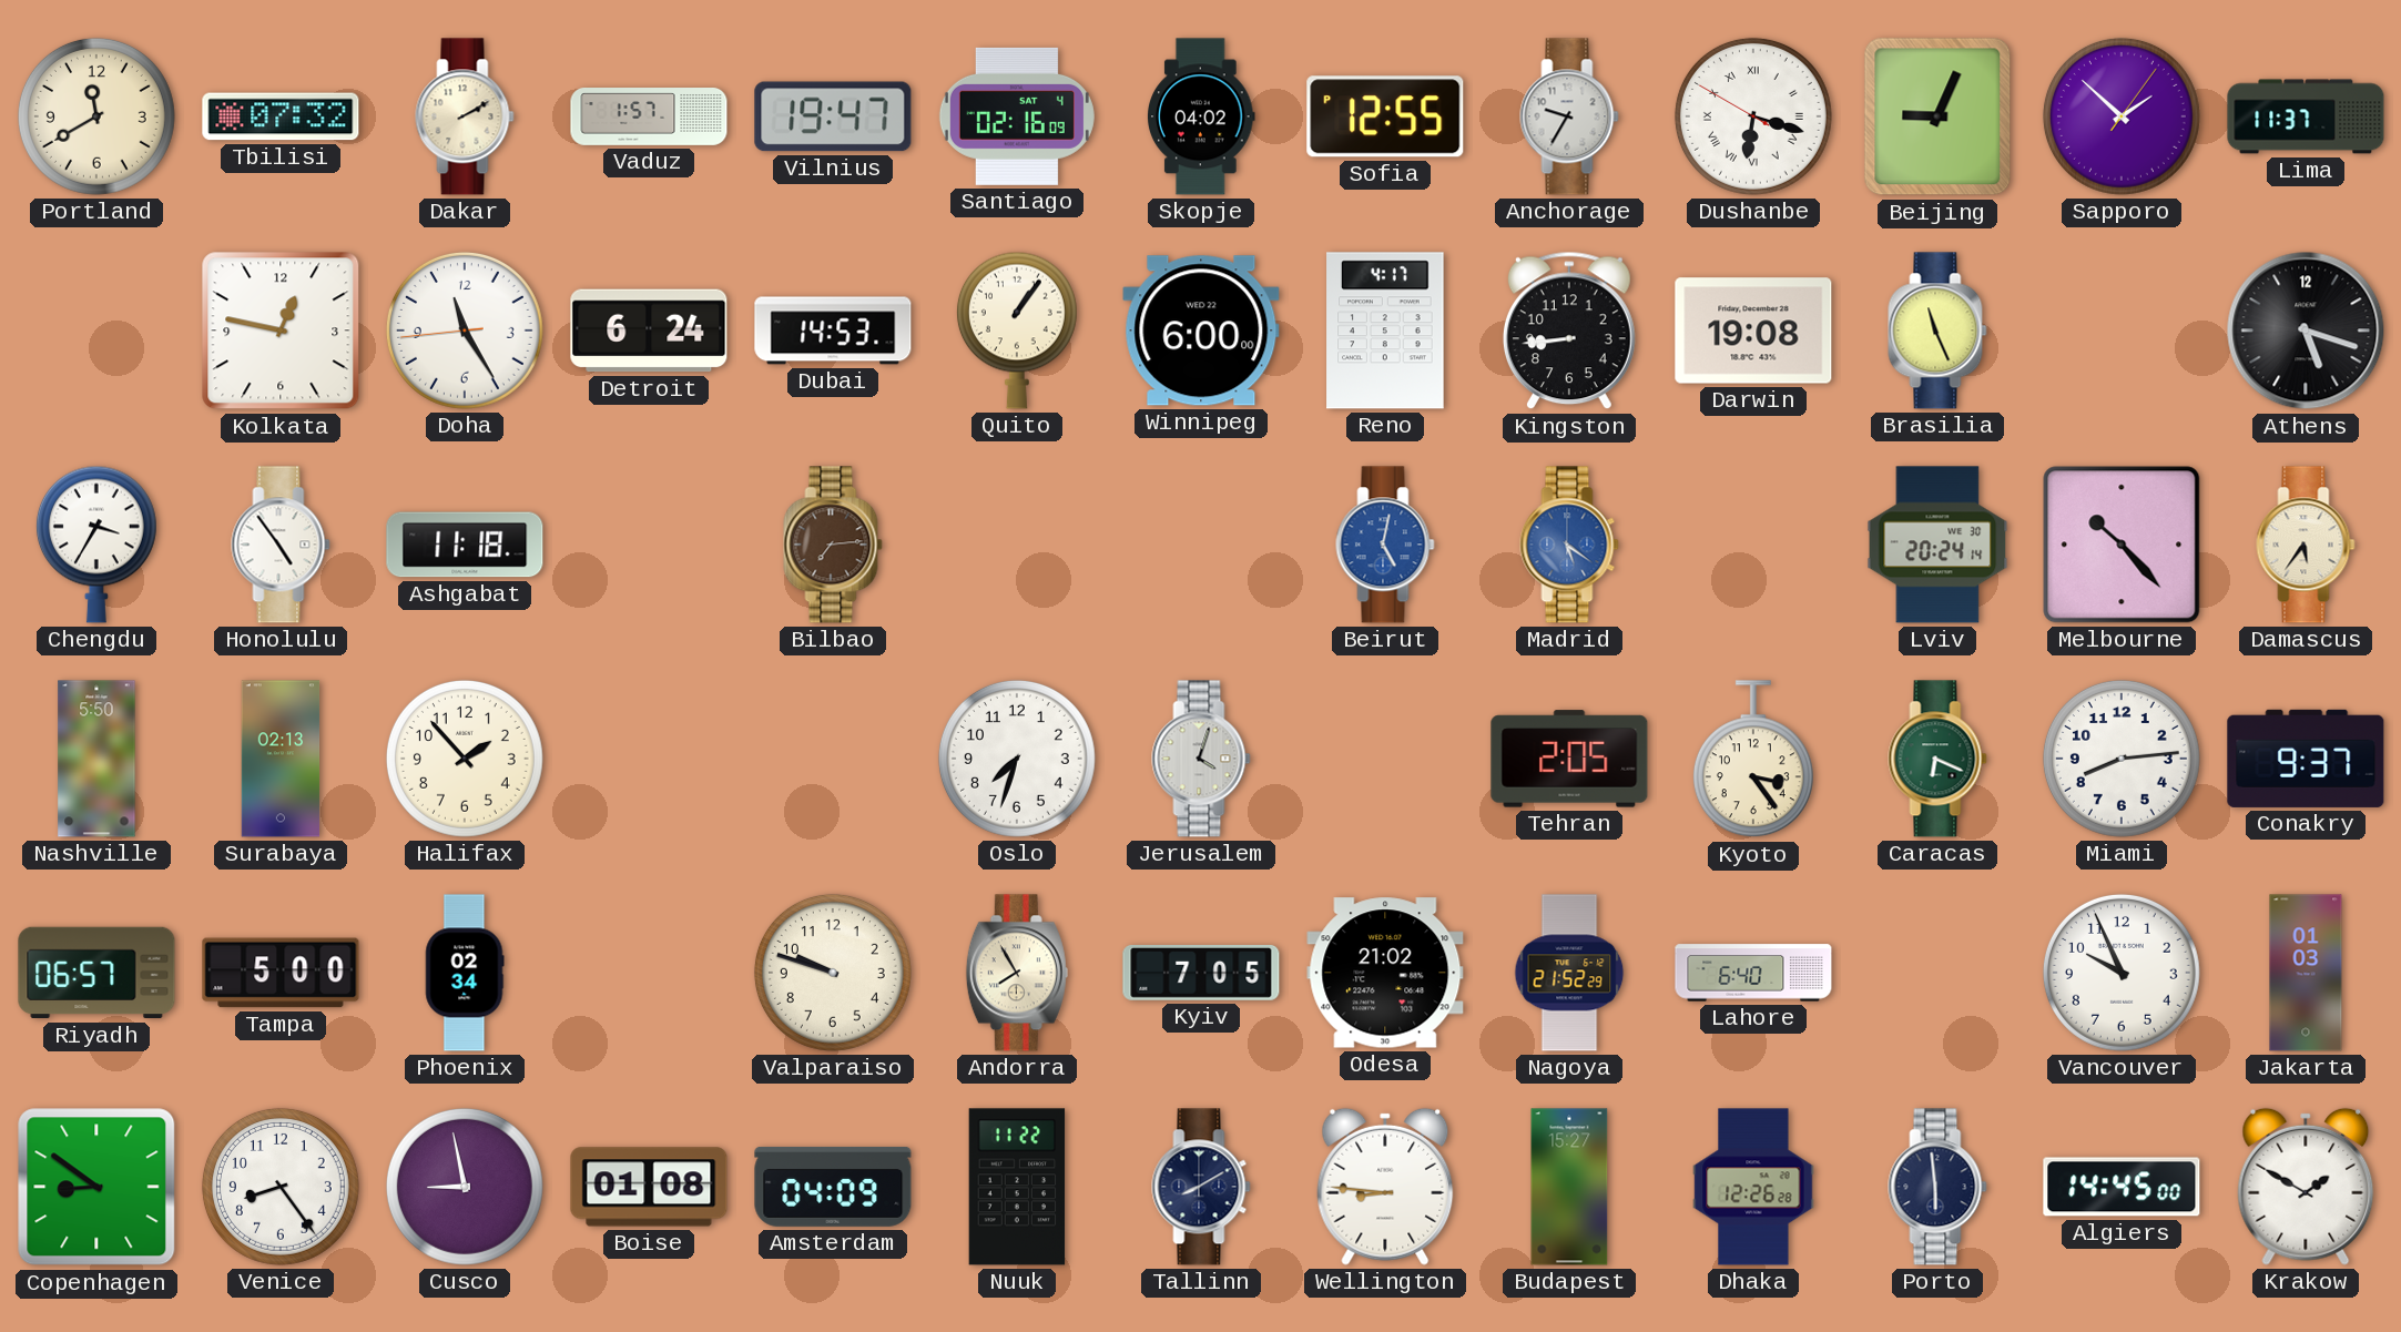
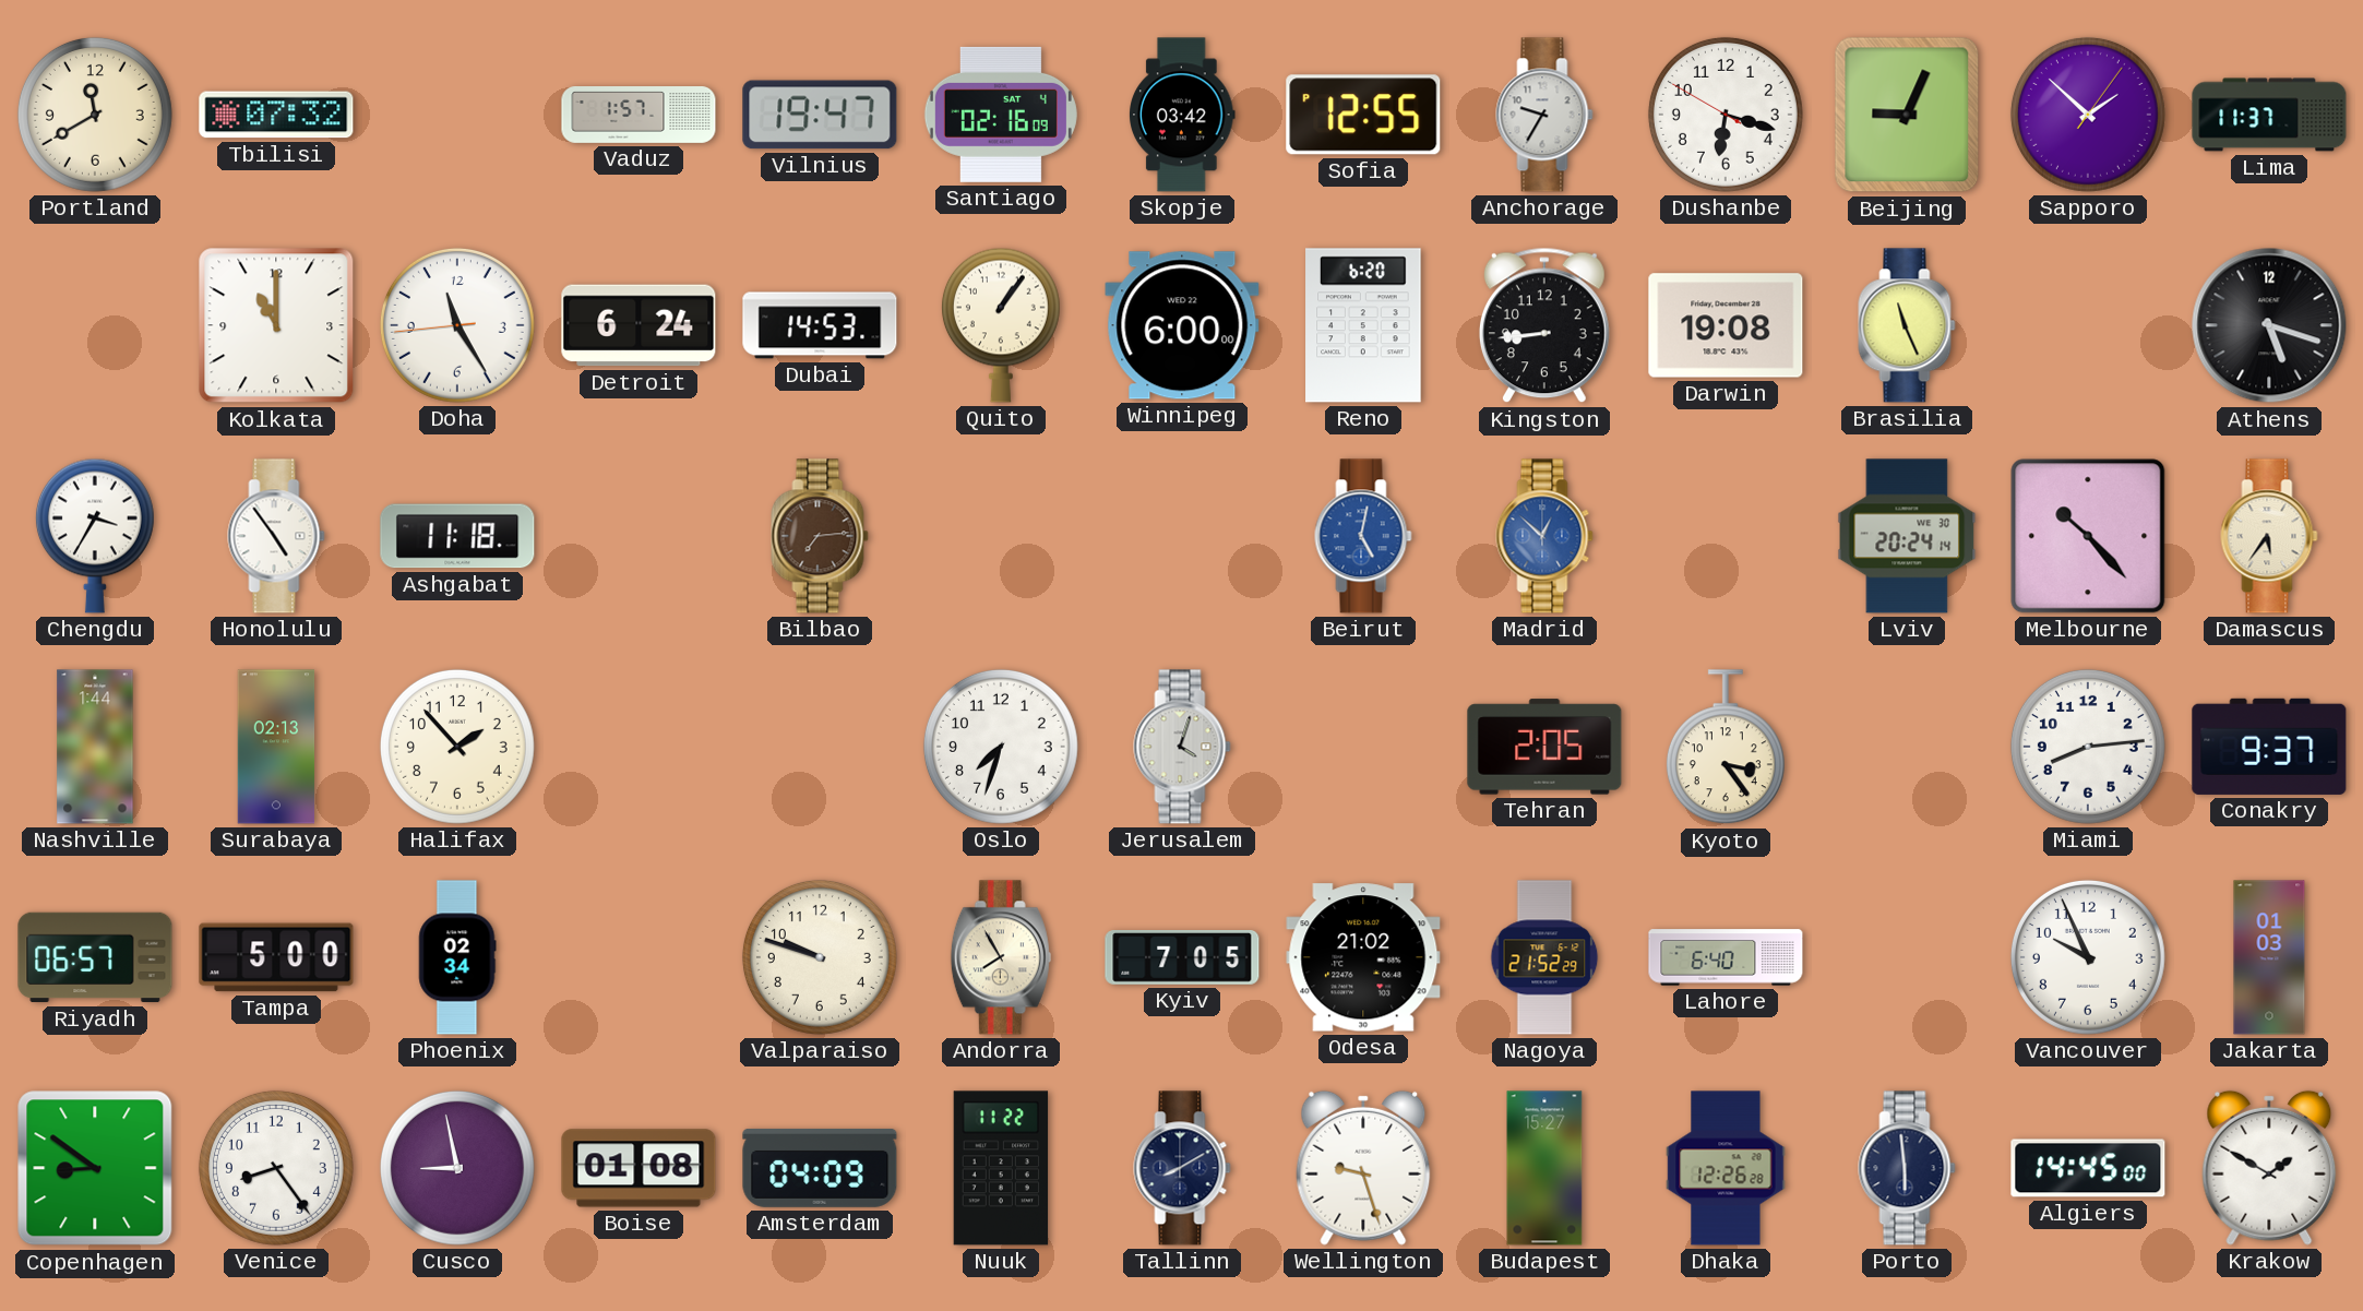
Dakar: 2:10 -> none (465, 116)
Skopje: 04:02 -> 03:42 (1183, 115)
Dushanbe numerals: Roman -> Arabic (1726, 115)
Kolkata: 12:47 -> 11:00 (276, 325)
Reno: 4:17 -> 6:20 (1363, 325)
Madrid: 5:21 -> 12:52 (1544, 536)
Nashville: 5:50 -> 1:44 (95, 747)
Caracas: 6:19 -> none (1937, 759)
Wellington: 8:46 -> 9:27 (1363, 1168)
